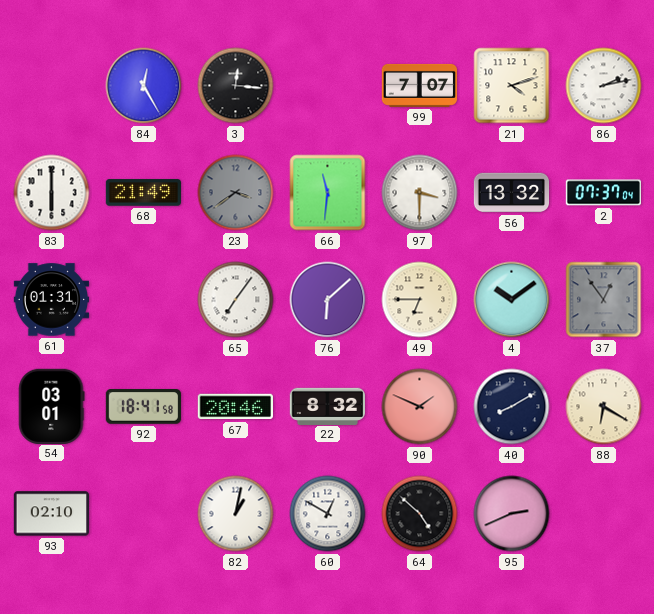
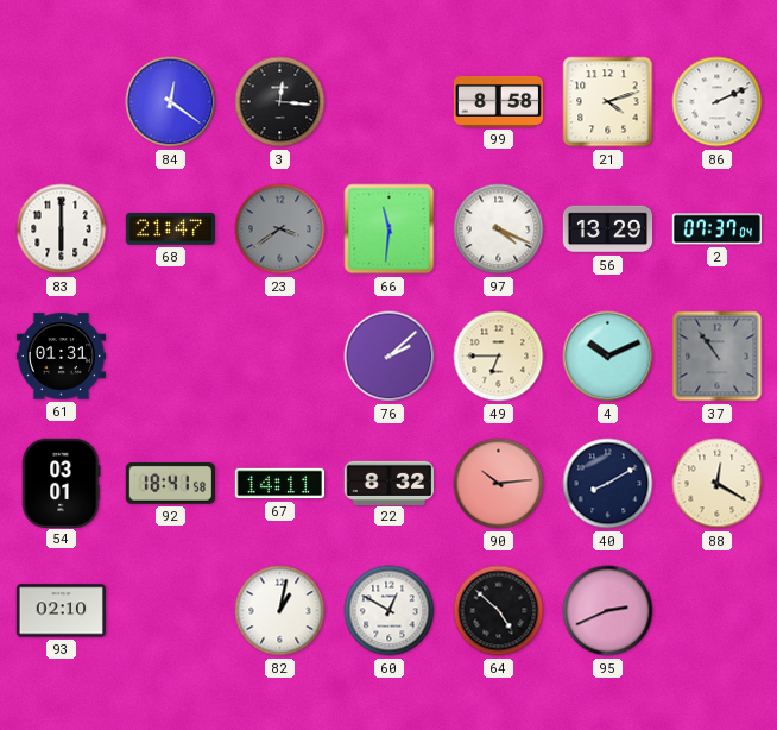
84: 12:25 -> 12:21 (171, 102)
99: 7:07 -> 8:58 (499, 101)
86: 2:13 -> 2:11 (718, 102)
68: 21:49 -> 21:47 (170, 229)
97: 3:30 -> 4:19 (499, 229)
56: 13:32 -> 13:29 (608, 229)
65: 7:06 -> none (236, 300)
76: 6:08 -> 2:08 (390, 357)
4: 10:09 -> 10:11 (608, 357)
37: 12:54 -> 10:54 (718, 357)
67: 20:46 -> 14:11 (279, 484)
90: 1:49 -> 10:14 (499, 484)
88: 6:20 -> 12:20 (718, 484)
